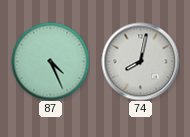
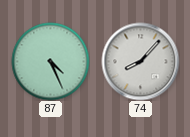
74: 8:02 -> 8:07 (140, 61)
